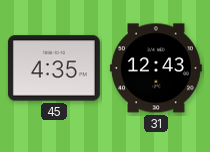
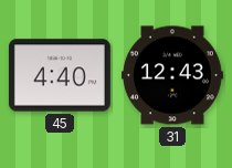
45: 4:35 -> 4:40 (60, 75)
